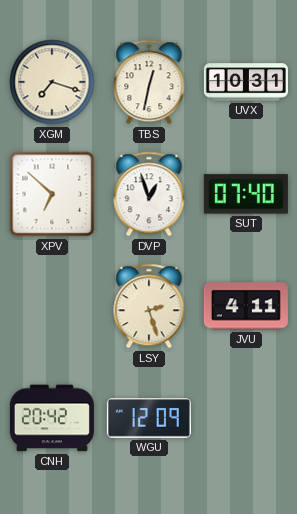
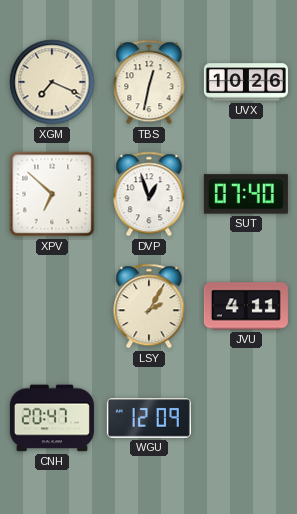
XGM: 7:18 -> 7:19 (52, 82)
UVX: 10:31 -> 10:26 (246, 82)
LSY: 2:27 -> 2:05 (149, 306)
CNH: 20:42 -> 20:47 (52, 418)
